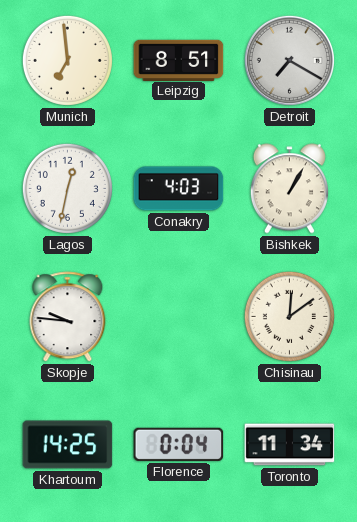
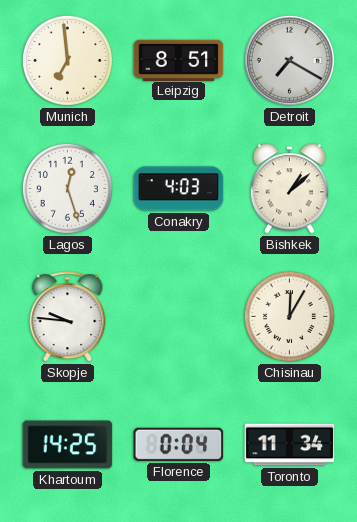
Lagos: 12:32 -> 12:27 (67, 188)
Bishkek: 1:05 -> 1:08 (289, 189)
Chisinau: 12:09 -> 12:05 (289, 316)
